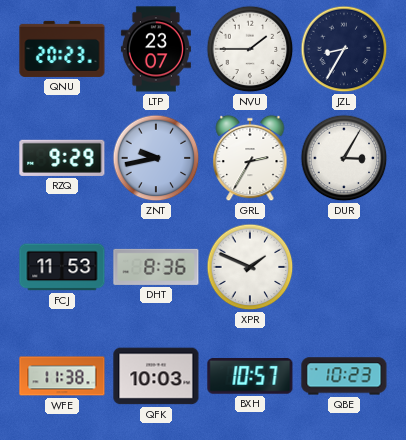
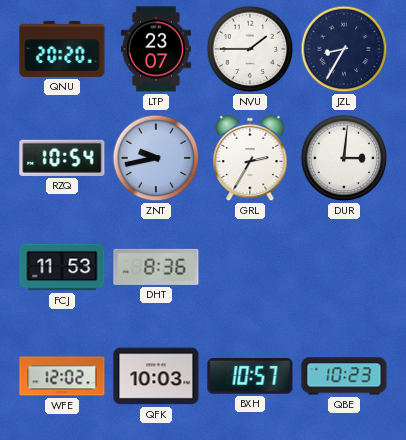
QNU: 20:23 -> 20:20 (62, 49)
RZQ: 9:29 -> 10:54 (62, 158)
DUR: 3:05 -> 3:01 (344, 158)
XPR: 1:49 -> none (250, 267)
WFE: 11:38 -> 12:02 (62, 376)
